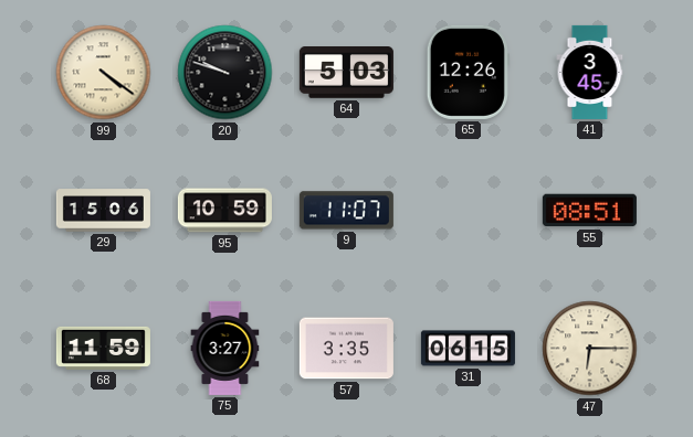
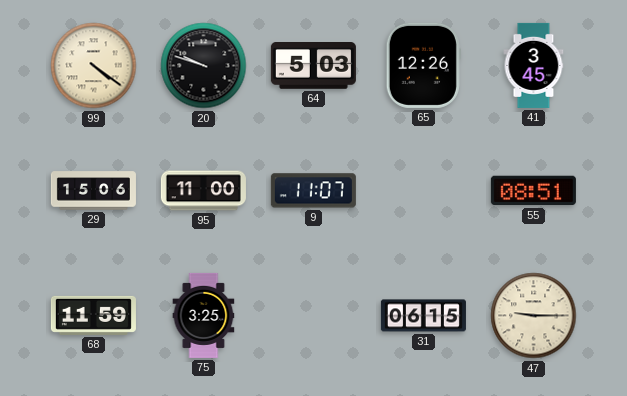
95: 10:59 -> 11:00 (203, 191)
75: 3:27 -> 3:25 (204, 315)
57: 3:35 -> none (346, 349)
47: 6:15 -> 9:15 (534, 316)
